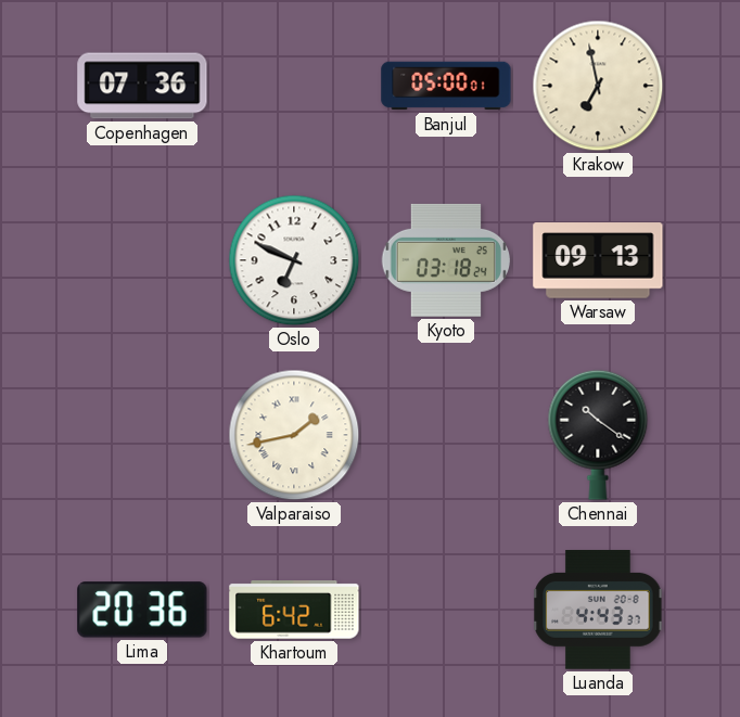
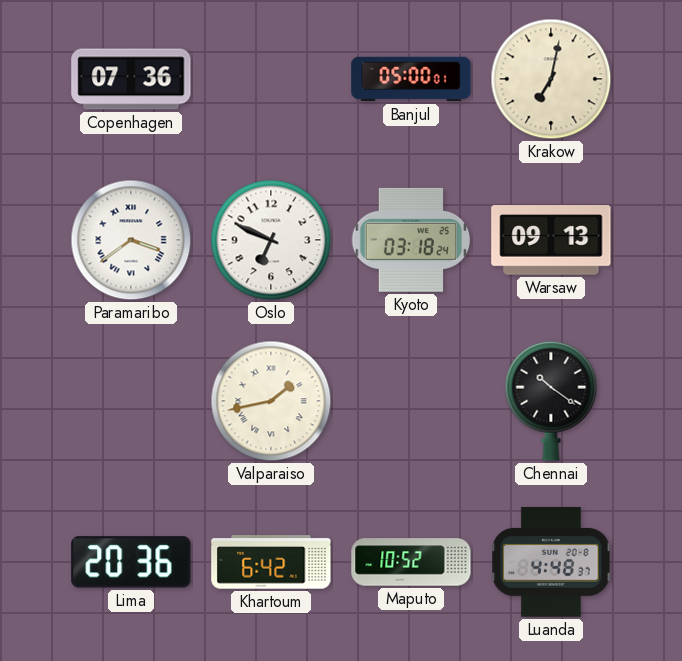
Krakow: 6:58 -> 7:02 (551, 79)
Paramaribo: none -> 3:39 (131, 240)
Maputo: none -> 10:52 (411, 562)
Luanda: 4:43 -> 4:48 (551, 563)
